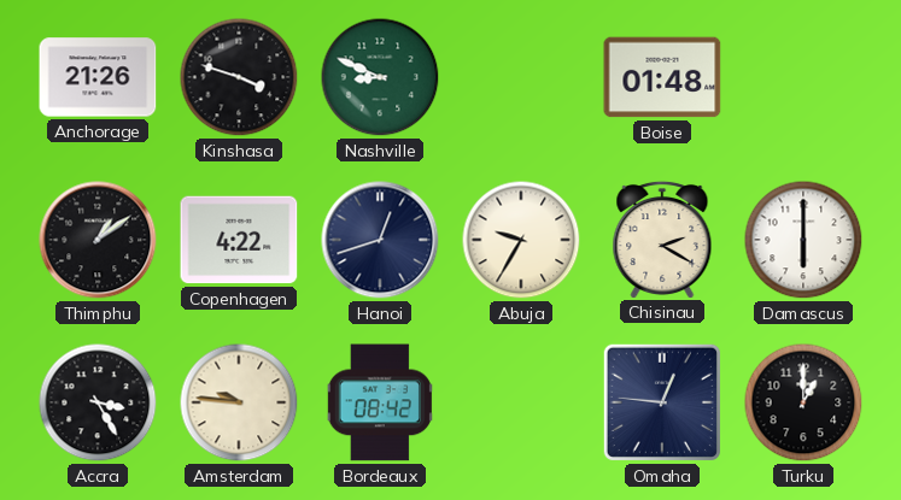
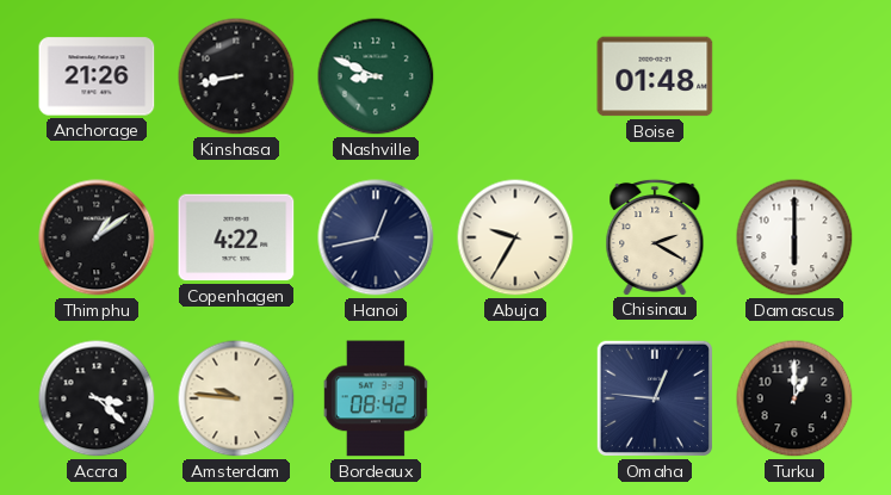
Kinshasa: 3:48 -> 8:43 (236, 76)
Hanoi: 12:42 -> 12:43 (376, 237)
Accra: 3:25 -> 3:22 (97, 398)
